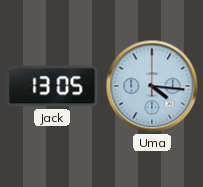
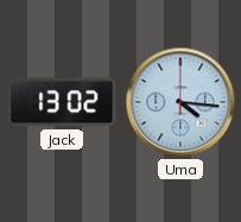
Jack: 13:05 -> 13:02 (62, 102)
